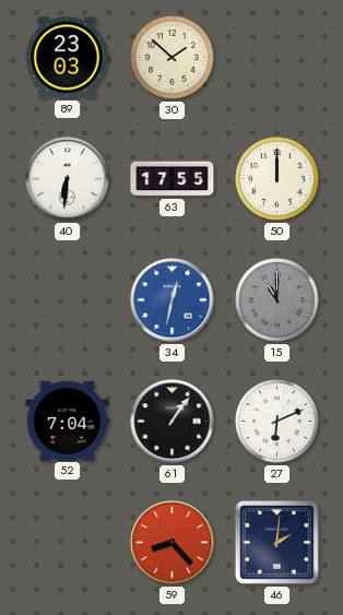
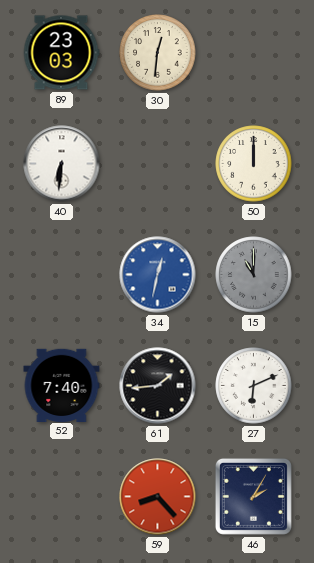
30: 1:52 -> 12:31 (158, 53)
63: 17:55 -> none (173, 179)
52: 7:04 -> 7:40 (62, 385)
61: 1:06 -> 1:44 (158, 386)
46: 2:01 -> 2:05 (253, 496)
